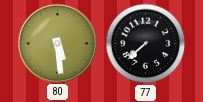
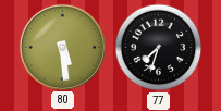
77: 7:38 -> 7:33 (159, 48)
